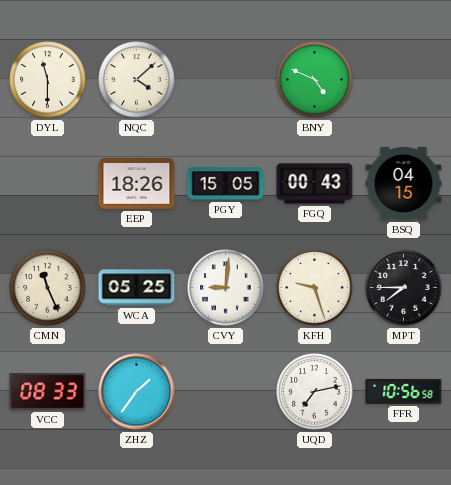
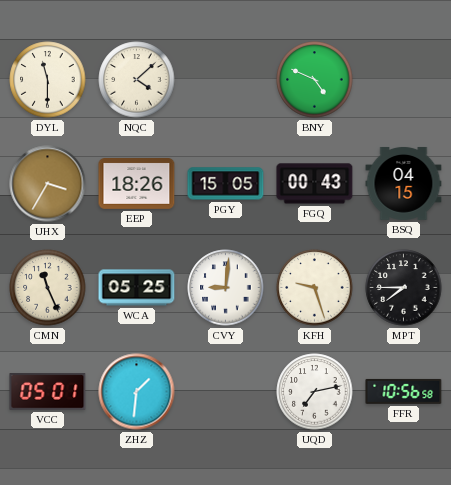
UHX: none -> 3:35 (48, 184)
VCC: 08:33 -> 05:01 (48, 392)
ZHZ: 1:36 -> 1:31 (137, 392)
